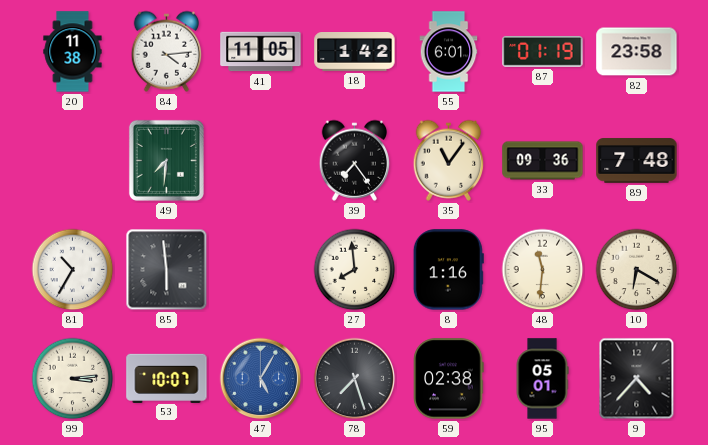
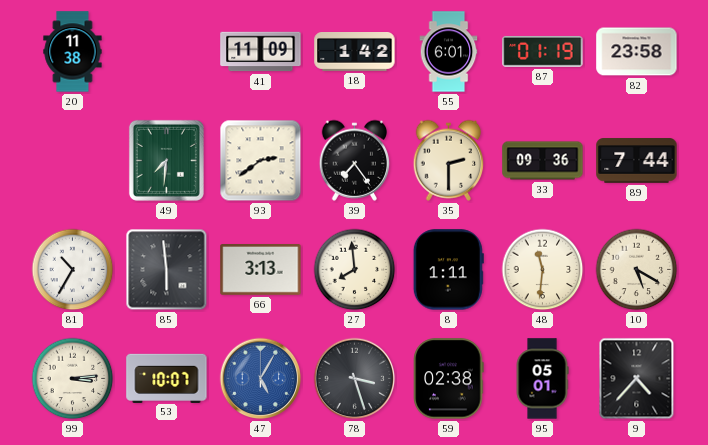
84: 4:14 -> none (167, 51)
41: 11:05 -> 11:09 (261, 52)
93: none -> 2:39 (261, 161)
35: 11:06 -> 2:30 (449, 160)
89: 7:48 -> 7:44 (637, 161)
66: none -> 3:13 (261, 270)
8: 1:16 -> 1:11 (448, 270)
10: 6:20 -> 5:20 (637, 270)
78: 7:27 -> 3:27 (355, 379)
